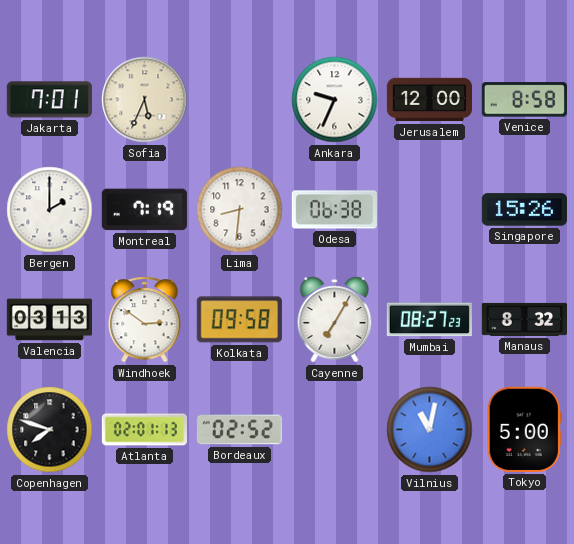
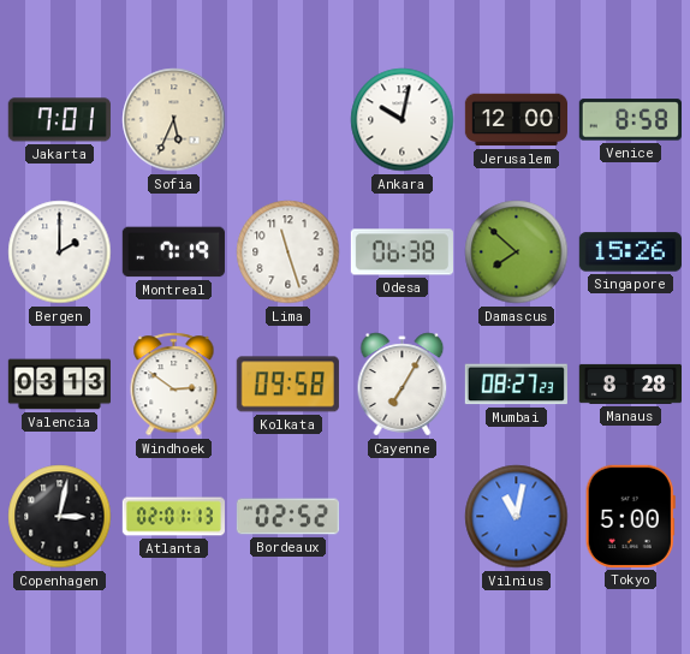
Ankara: 9:34 -> 10:02 (403, 120)
Lima: 8:31 -> 11:27 (289, 252)
Damascus: none -> 7:52 (517, 252)
Manaus: 8:32 -> 8:28 (630, 384)
Copenhagen: 7:48 -> 3:02 (60, 517)
